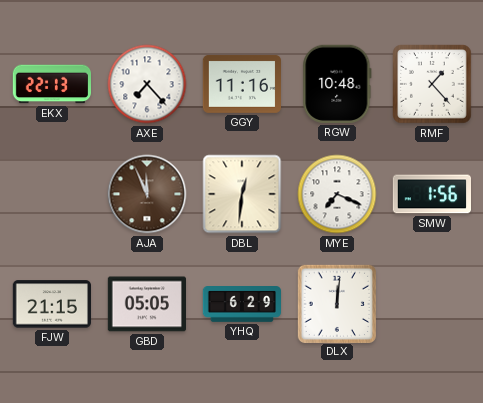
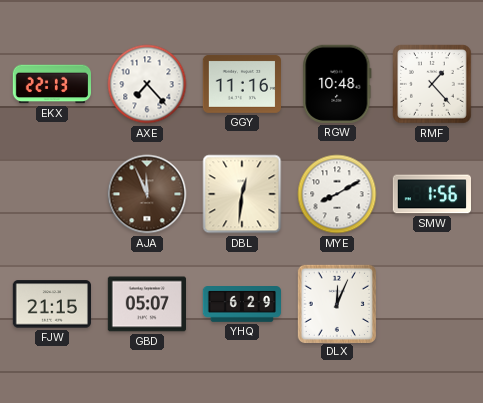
MYE: 7:19 -> 8:10 (337, 194)
GBD: 05:05 -> 05:07 (146, 304)
DLX: 12:01 -> 12:04 (336, 303)
